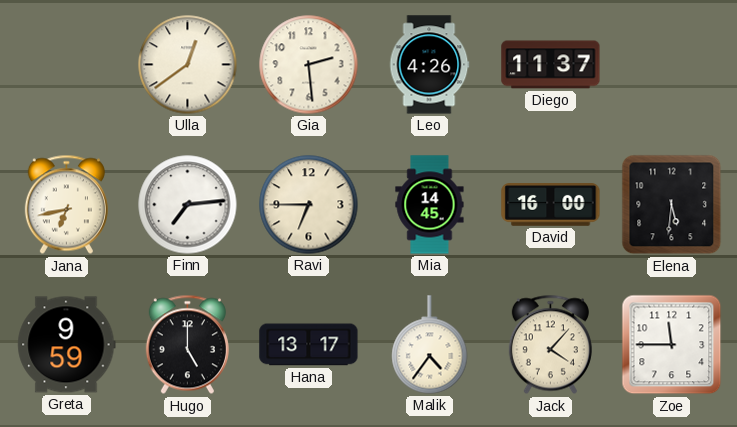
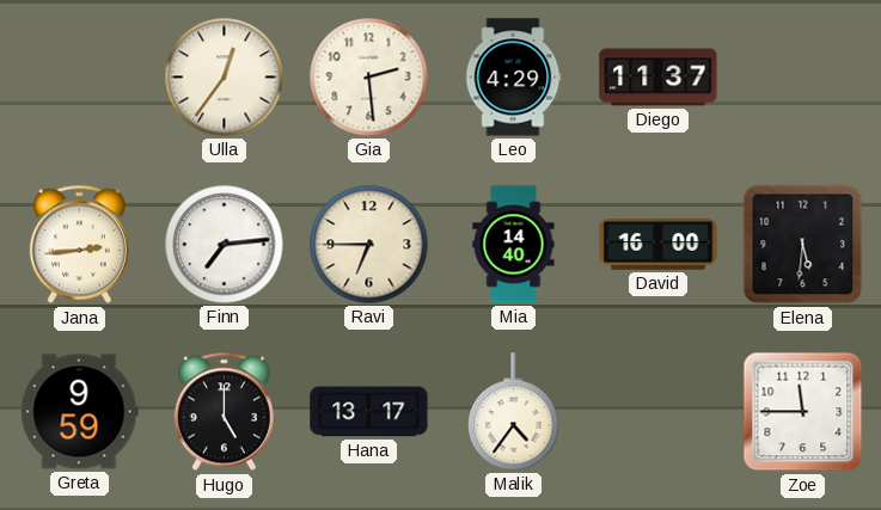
Ulla: 12:39 -> 12:36 (225, 78)
Leo: 4:26 -> 4:29 (514, 78)
Jana: 6:43 -> 2:44 (79, 245)
Mia: 14:45 -> 14:40 (514, 245)
Jack: 4:07 -> none (550, 345)
